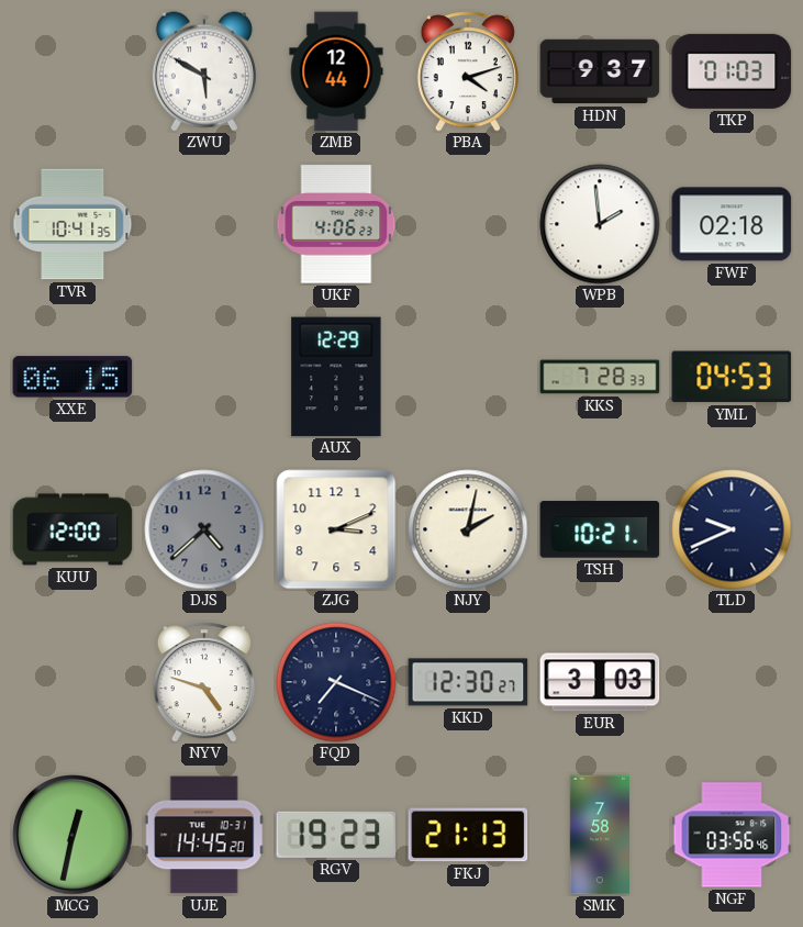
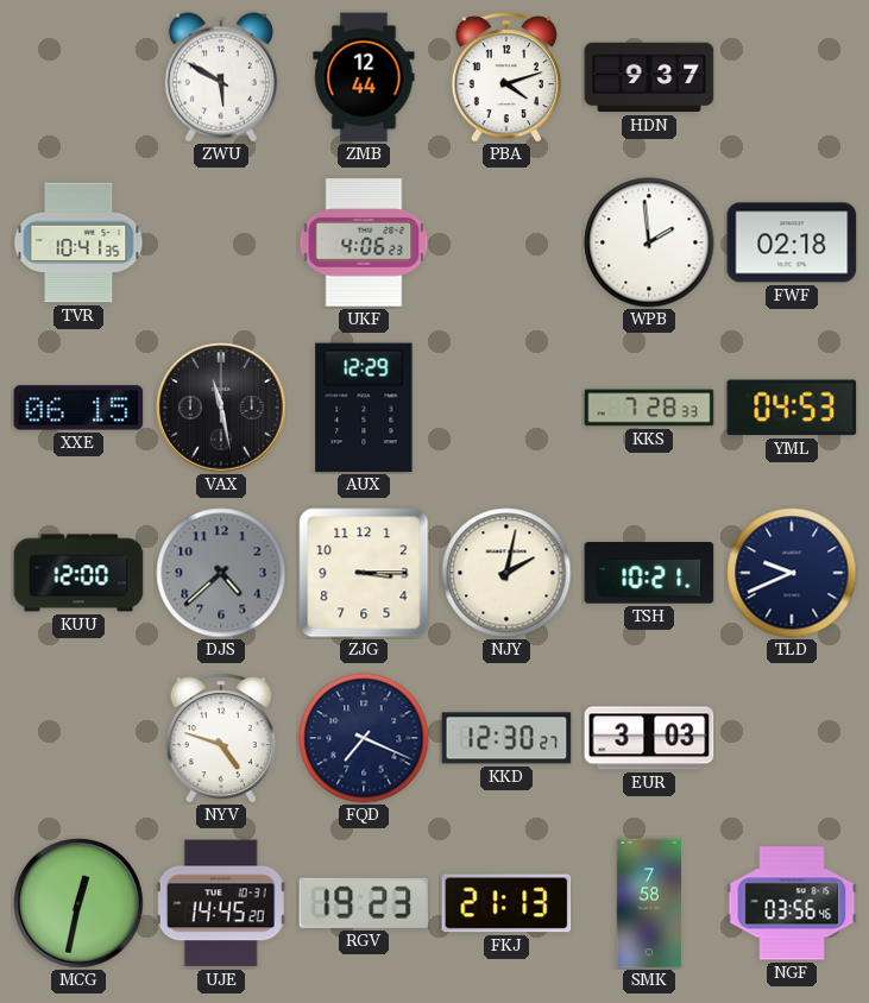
TKP: 01:03 -> none (732, 71)
VAX: none -> 11:28 (222, 409)
ZJG: 3:11 -> 3:15 (364, 573)
